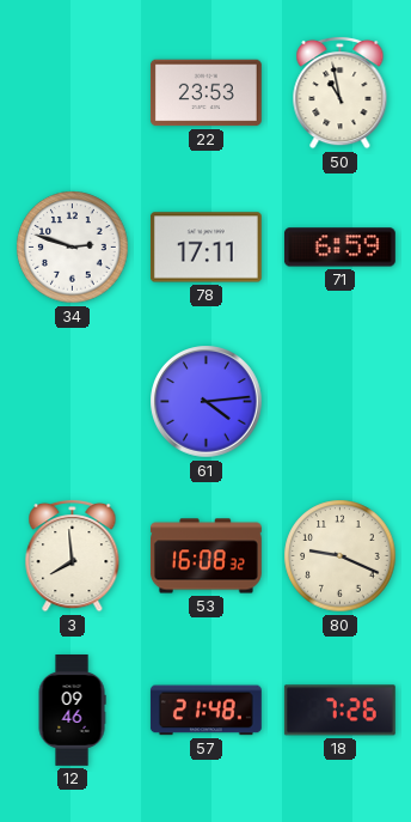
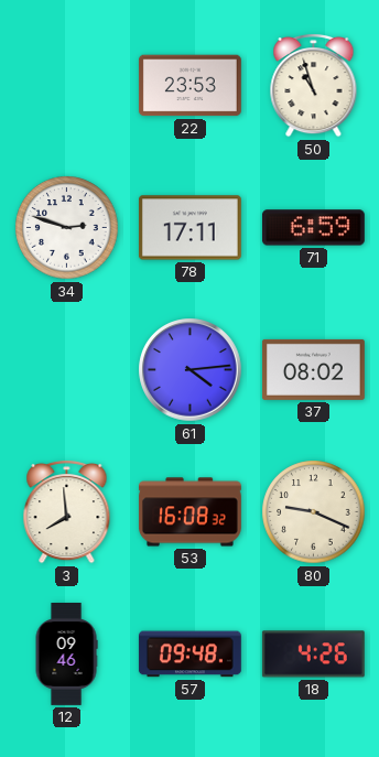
50: 10:58 -> 10:57 (314, 85)
37: none -> 08:02 (313, 369)
57: 21:48 -> 09:48 (189, 655)
18: 7:26 -> 4:26 (313, 655)
